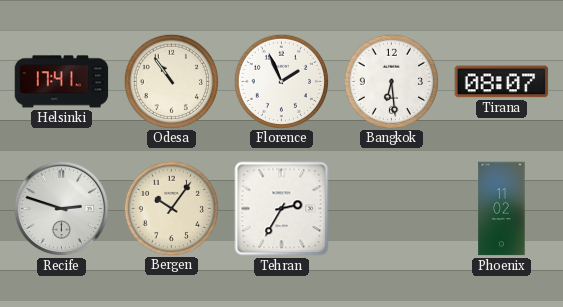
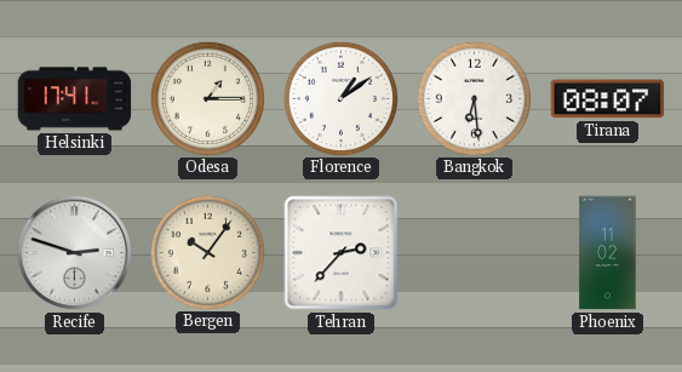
Odesa: 10:54 -> 1:15 (207, 98)
Florence: 1:56 -> 1:09 (340, 98)
Tehran: 2:35 -> 2:37 (342, 253)
